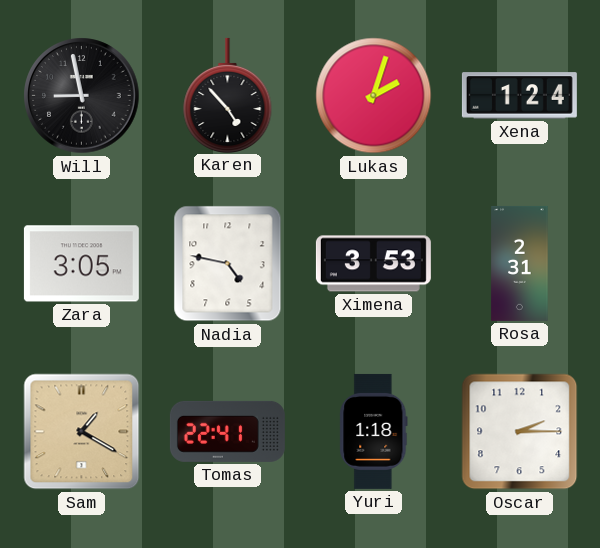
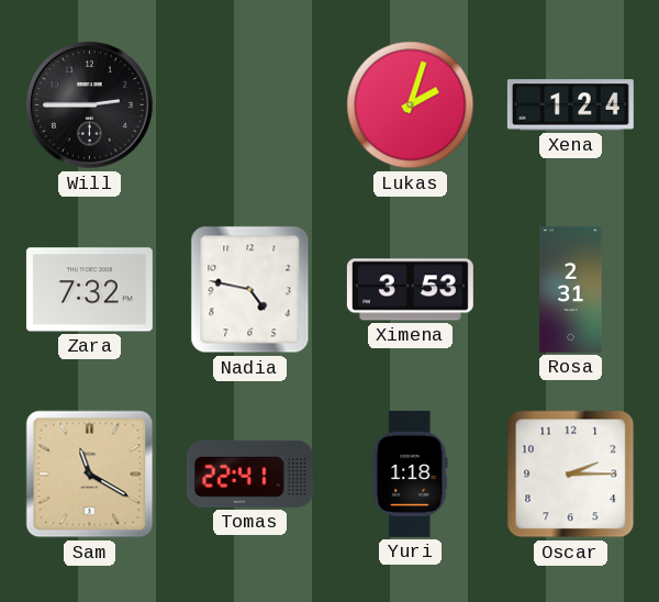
Will: 8:58 -> 2:45 (90, 105)
Karen: 4:53 -> none (228, 95)
Zara: 3:05 -> 7:32 (89, 290)
Sam: 1:20 -> 11:20 (90, 475)
